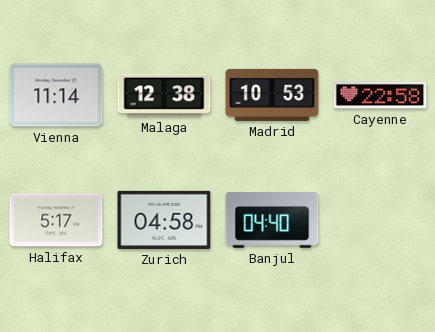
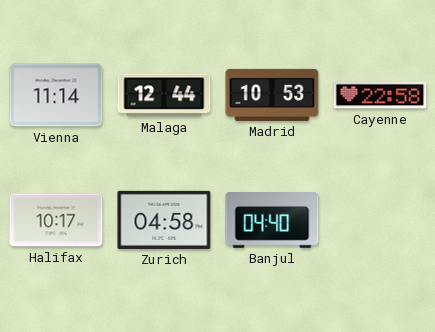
Malaga: 12:38 -> 12:44 (164, 95)
Halifax: 5:17 -> 10:17 (56, 220)
